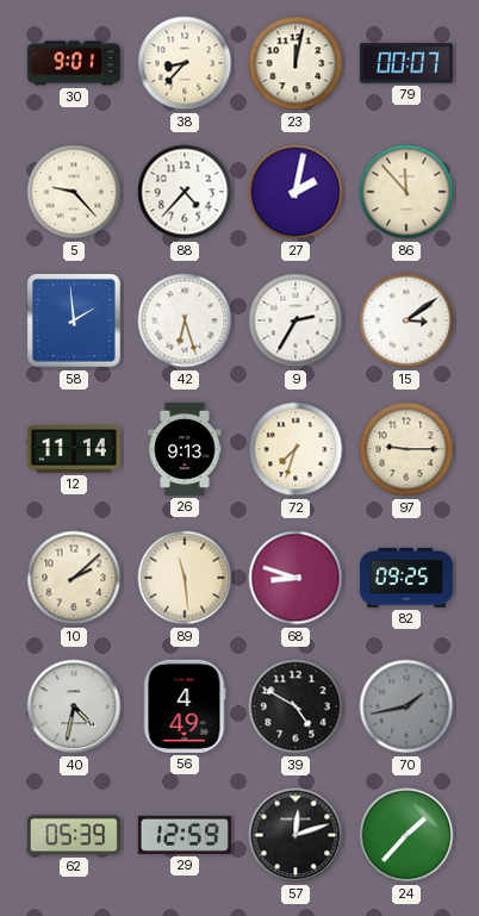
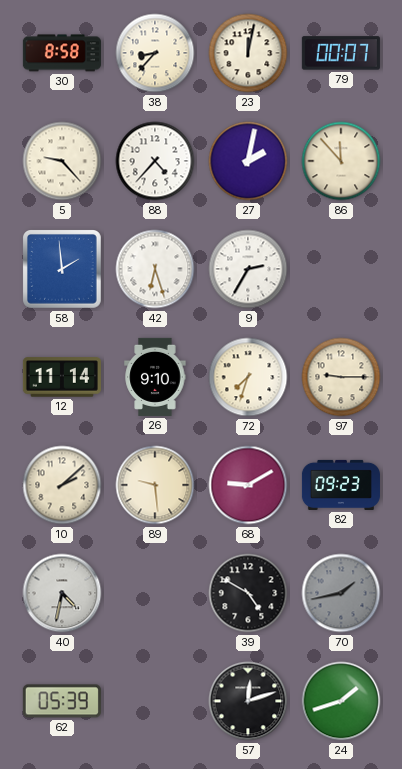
30: 9:01 -> 8:58 (62, 53)
15: 3:09 -> none (406, 320)
26: 9:13 -> 9:10 (155, 377)
89: 11:29 -> 9:29 (155, 485)
68: 8:48 -> 9:10 (248, 485)
82: 09:25 -> 09:23 (341, 485)
56: 4:49 -> none (185, 706)
29: 12:59 -> none (185, 835)
24: 1:37 -> 1:42 (341, 701)
